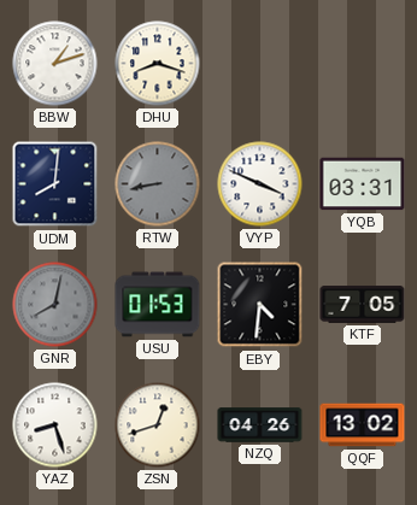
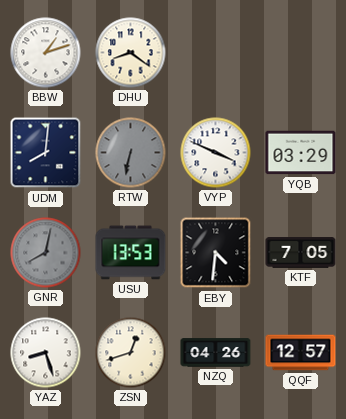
DHU: 8:18 -> 8:21 (131, 53)
RTW: 8:43 -> 6:32 (131, 153)
YQB: 03:31 -> 03:29 (301, 153)
USU: 01:53 -> 13:53 (131, 253)
QQF: 13:02 -> 12:57 (301, 353)
